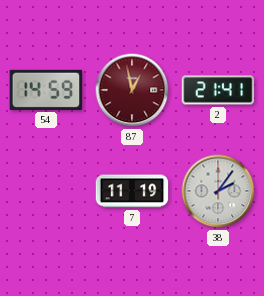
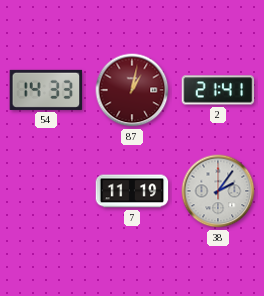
54: 14:59 -> 14:33 (46, 90)
87: 12:58 -> 1:02 (132, 90)
